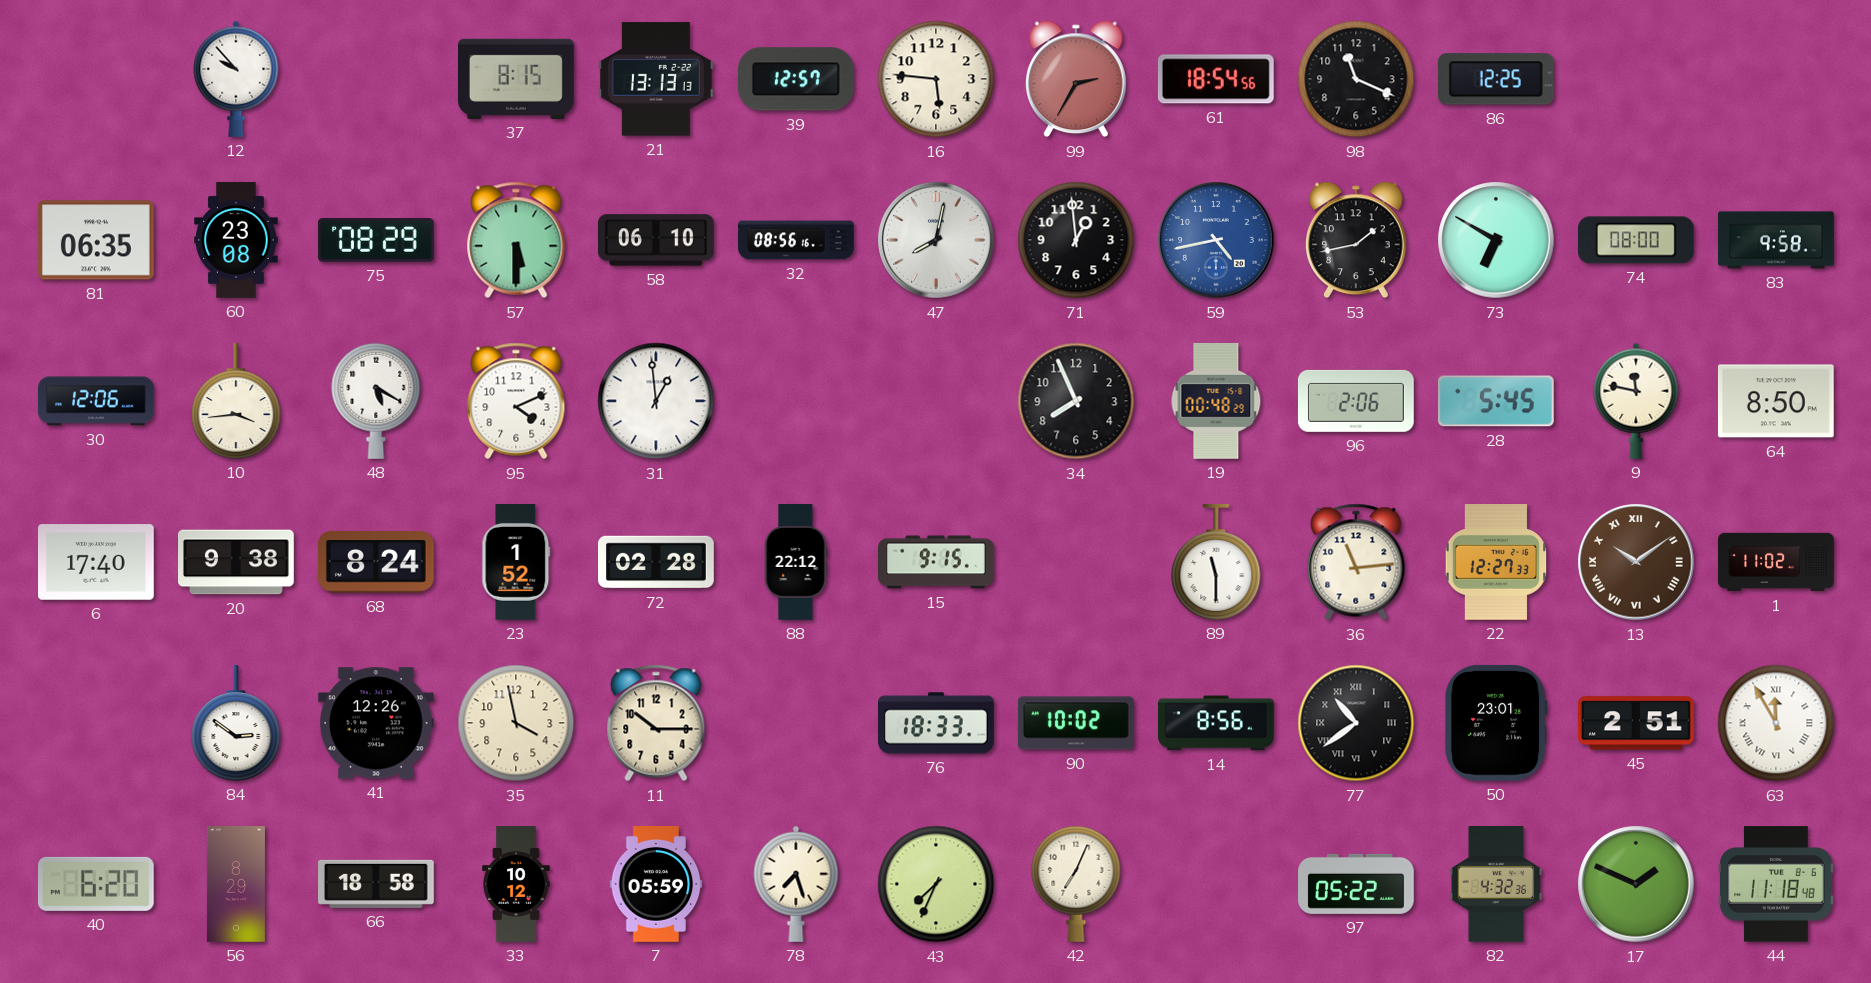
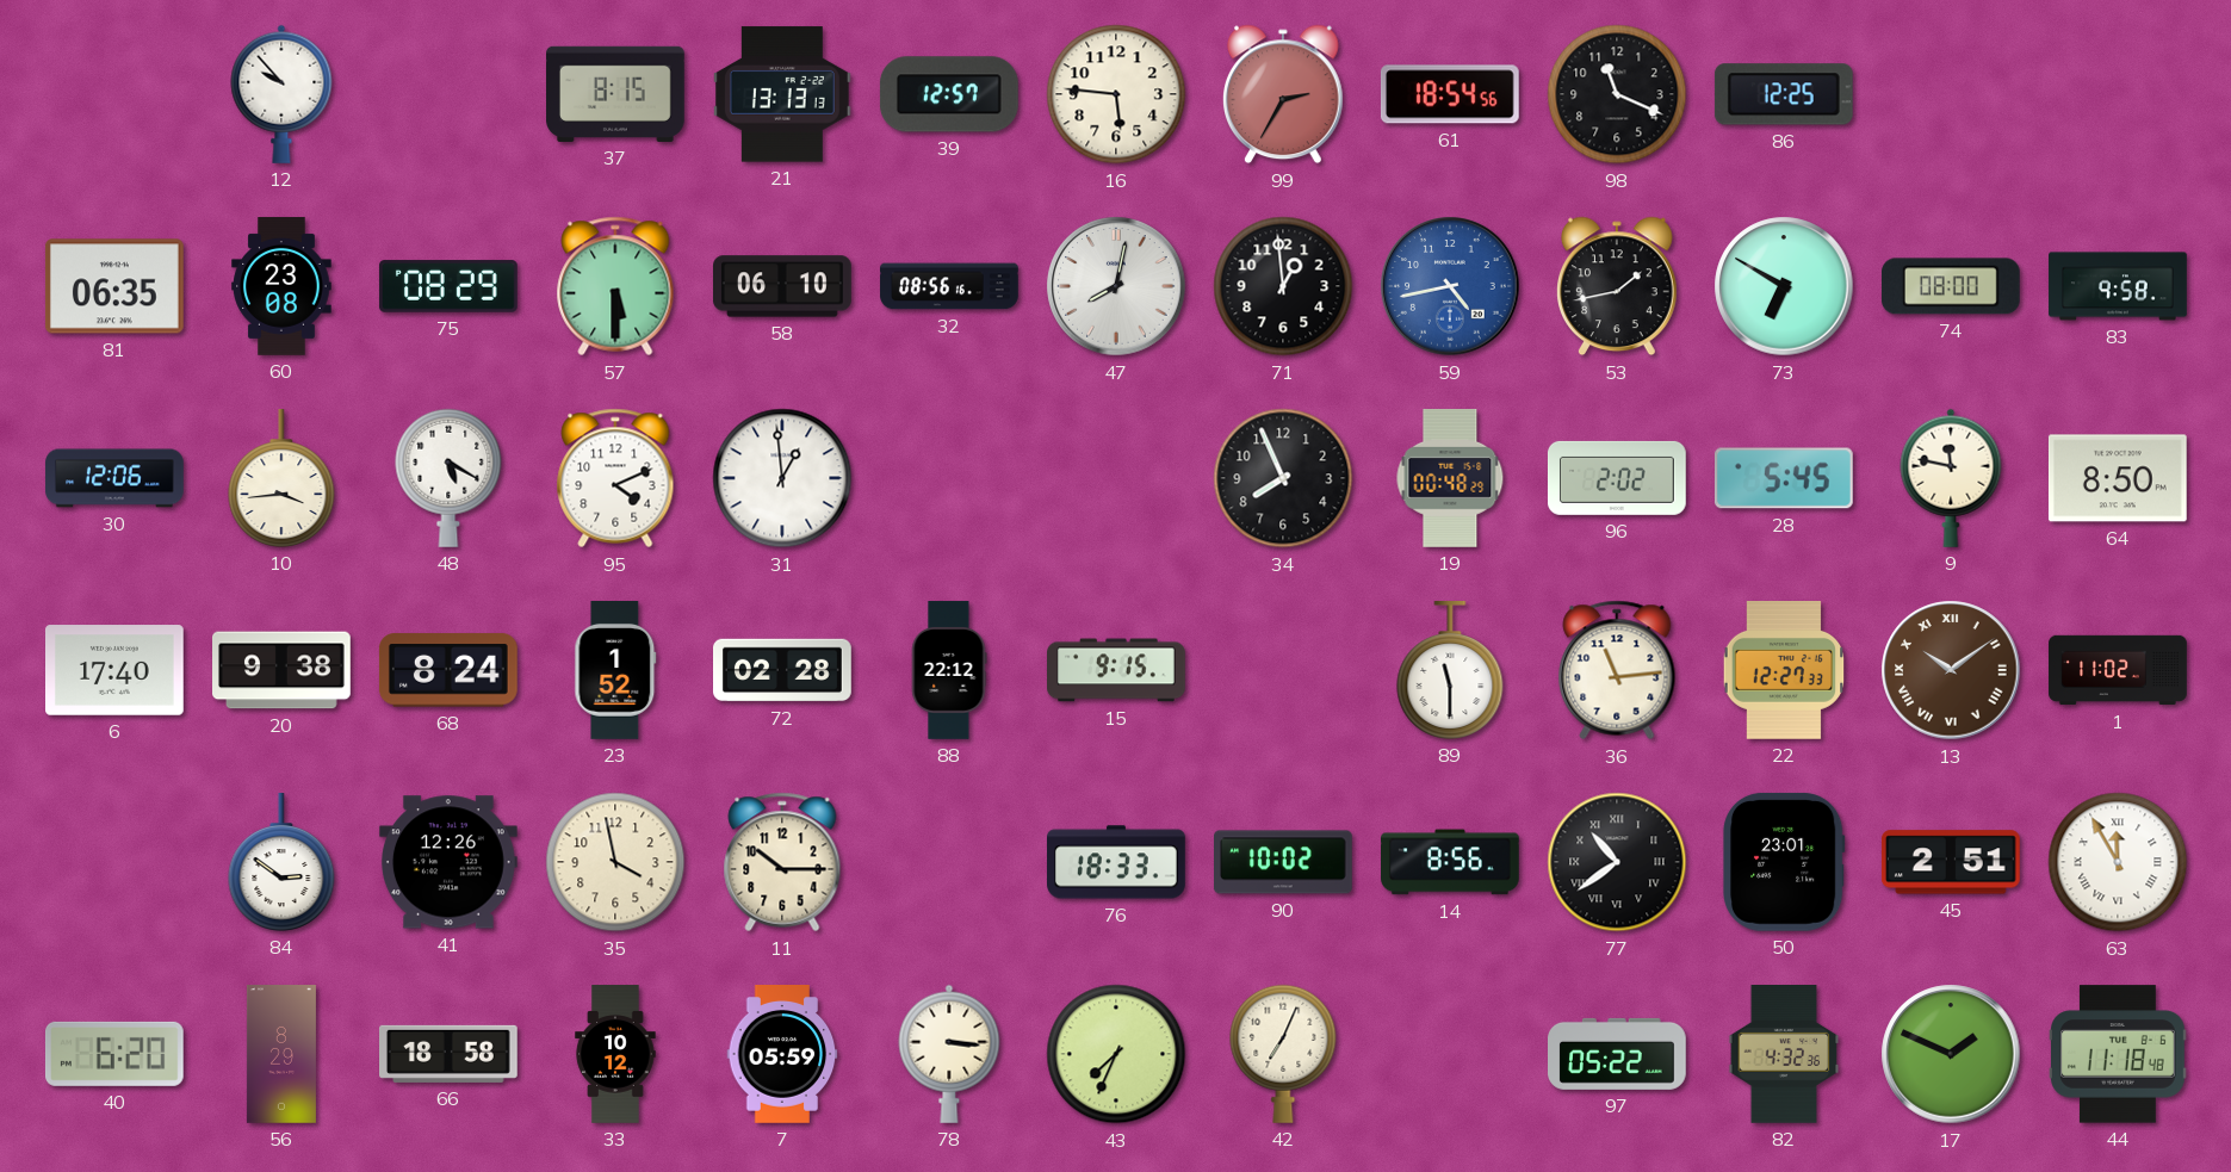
96: 2:06 -> 2:02 (1617, 478)
78: 7:27 -> 3:16 (949, 1054)
